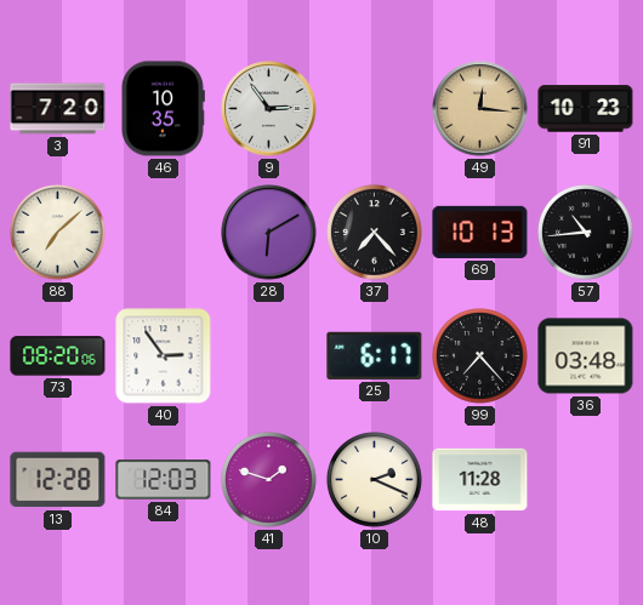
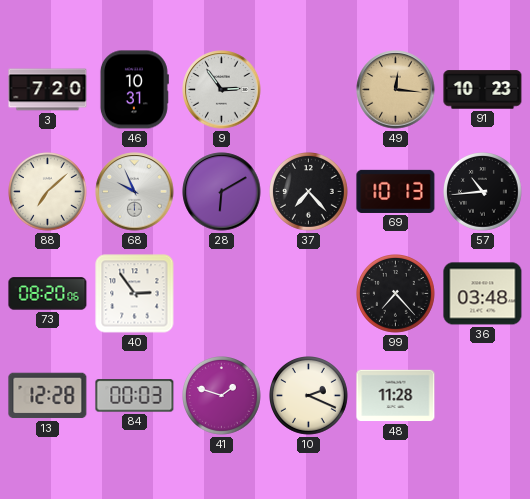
46: 10:35 -> 10:31 (134, 90)
68: none -> 9:56 (135, 192)
25: 6:17 -> none (375, 355)
84: 12:03 -> 00:03 (135, 396)
